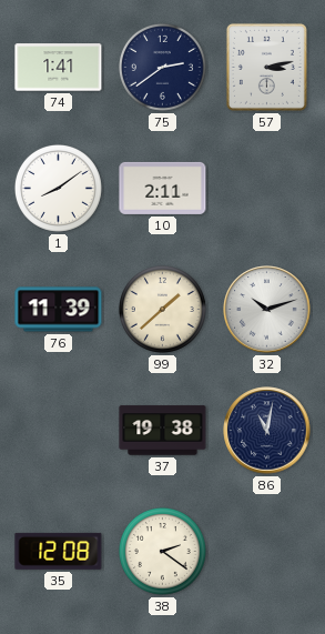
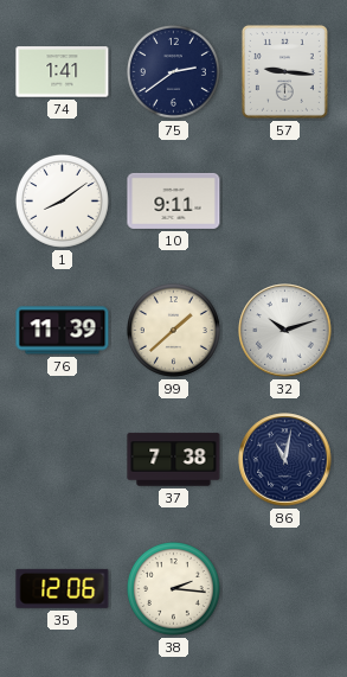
57: 3:13 -> 9:16 (284, 71)
10: 2:11 -> 9:11 (174, 200)
37: 19:38 -> 7:38 (174, 460)
35: 12:08 -> 12:06 (63, 588)
38: 2:21 -> 2:16 (173, 588)
